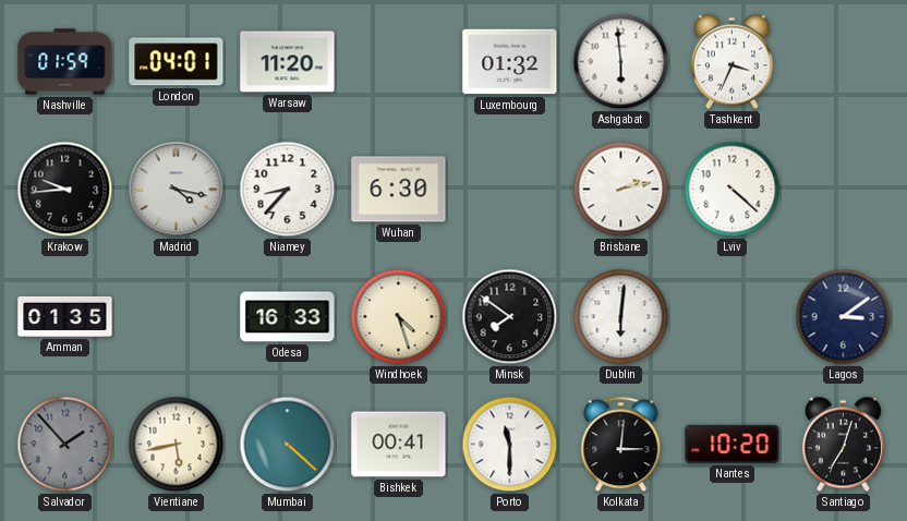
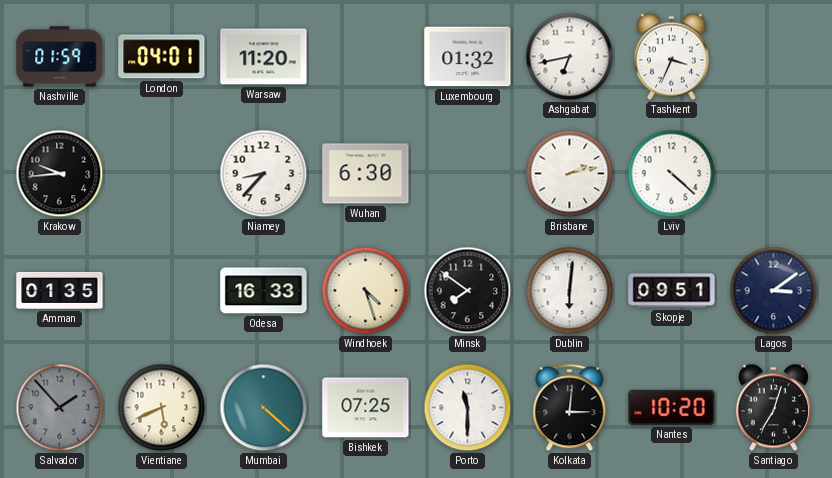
Ashgabat: 5:59 -> 6:43 (570, 57)
Madrid: 4:17 -> none (177, 190)
Skopje: none -> 09:51 (672, 291)
Vientiane: 5:43 -> 5:41 (162, 408)
Bishkek: 00:41 -> 07:25 (366, 408)
